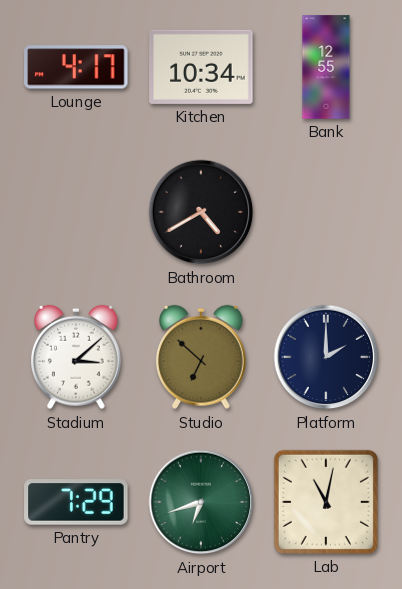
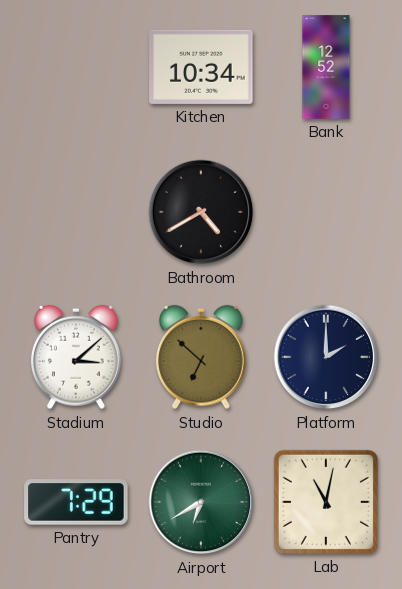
Lounge: 4:17 -> none (76, 67)
Bank: 12:55 -> 12:52 (326, 67)
Airport: 6:42 -> 6:40 (201, 502)
